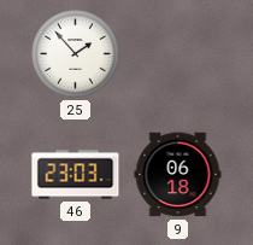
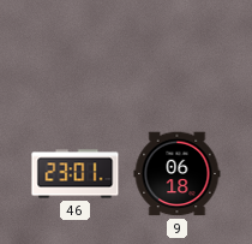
25: 1:53 -> none (76, 54)
46: 23:03 -> 23:01 (76, 174)
